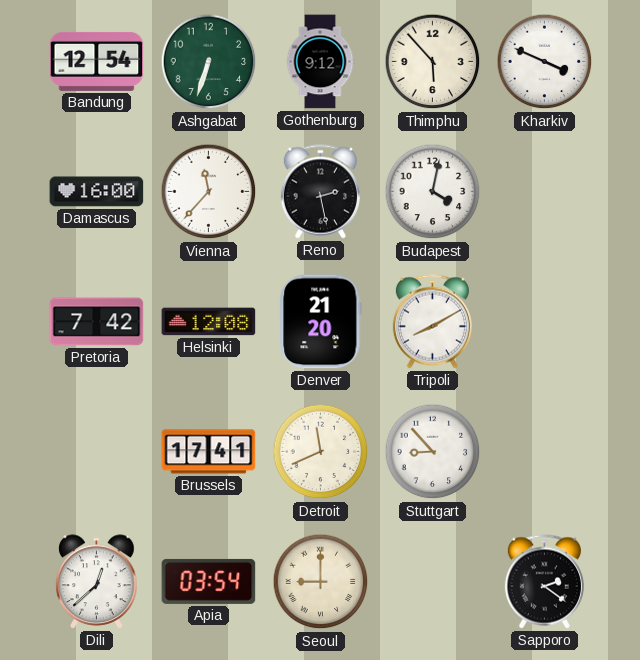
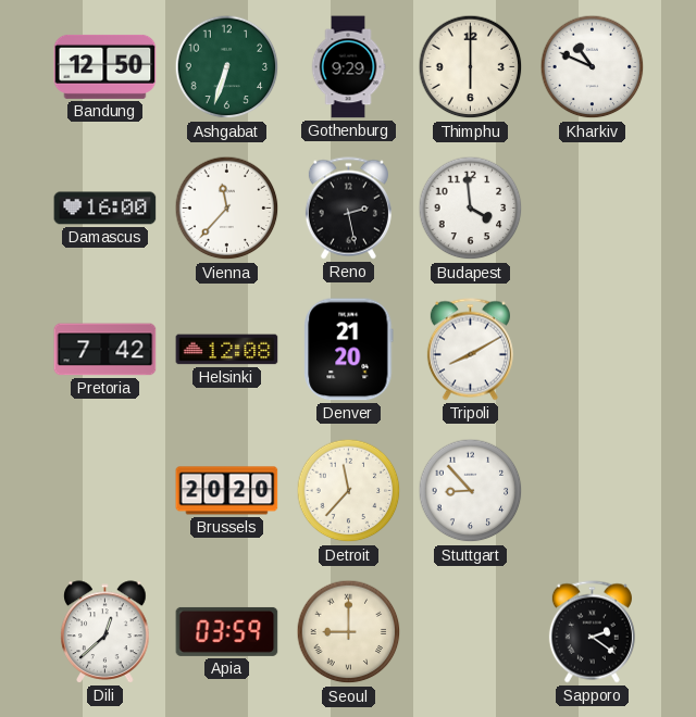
Bandung: 12:54 -> 12:50 (105, 66)
Gothenburg: 9:12 -> 9:29 (348, 67)
Thimphu: 5:53 -> 6:00 (471, 67)
Kharkiv: 3:49 -> 10:49 (593, 67)
Budapest: 4:02 -> 3:59 (471, 209)
Brussels: 17:41 -> 20:20 (227, 491)
Detroit: 11:41 -> 11:37 (349, 491)
Apia: 03:54 -> 03:59 (227, 631)
